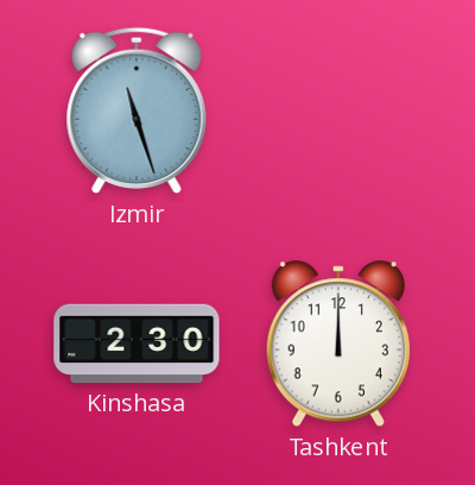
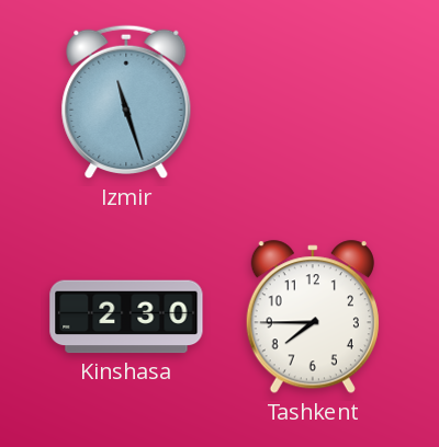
Tashkent: 12:00 -> 7:45 (313, 318)
